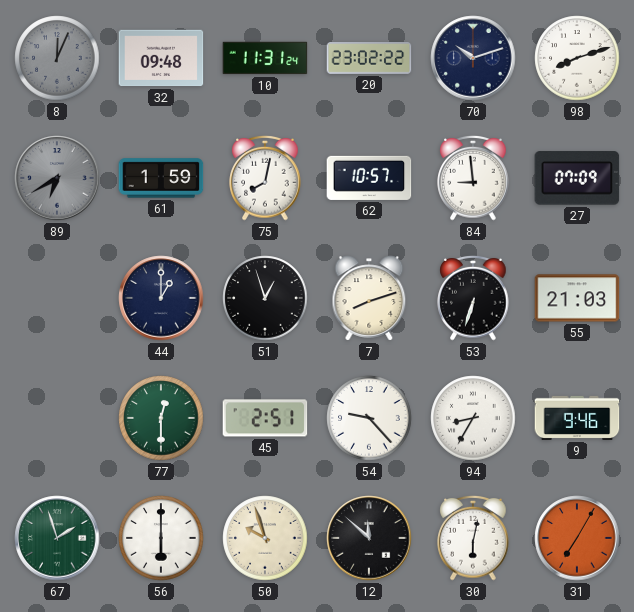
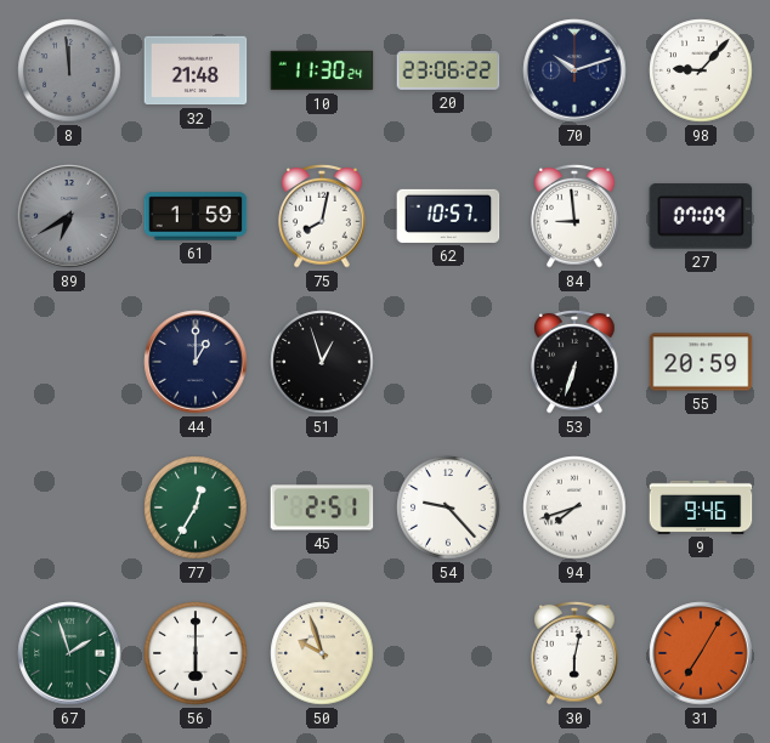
8: 12:04 -> 11:59 (69, 70)
32: 09:48 -> 21:48 (196, 70)
10: 11:31 -> 11:30 (322, 70)
20: 23:02 -> 23:06 (448, 70)
98: 8:12 -> 9:07 (701, 70)
7: 8:12 -> none (369, 298)
55: 21:03 -> 20:59 (701, 362)
77: 12:30 -> 12:35 (196, 507)
94: 8:35 -> 7:42 (574, 507)
12: 11:52 -> none (369, 538)
